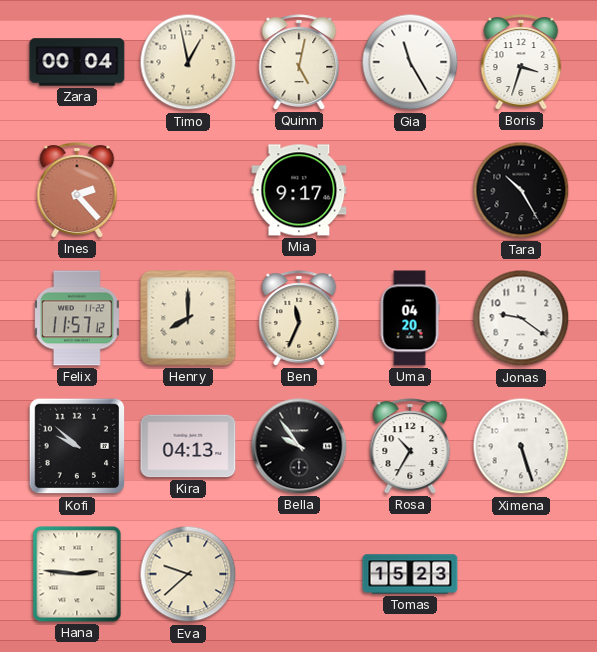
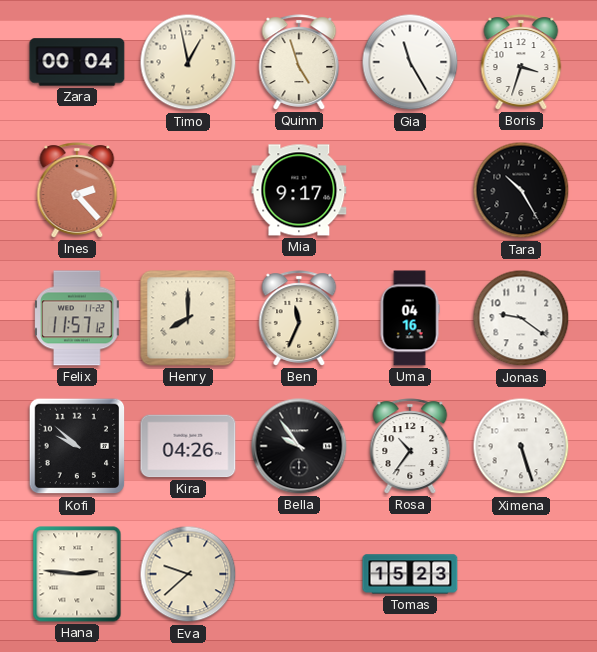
Quinn: 5:02 -> 4:57 (299, 62)
Uma: 04:20 -> 04:16 (410, 318)
Kira: 04:13 -> 04:26 (188, 446)
Rosa: 10:35 -> 10:36 (410, 446)
